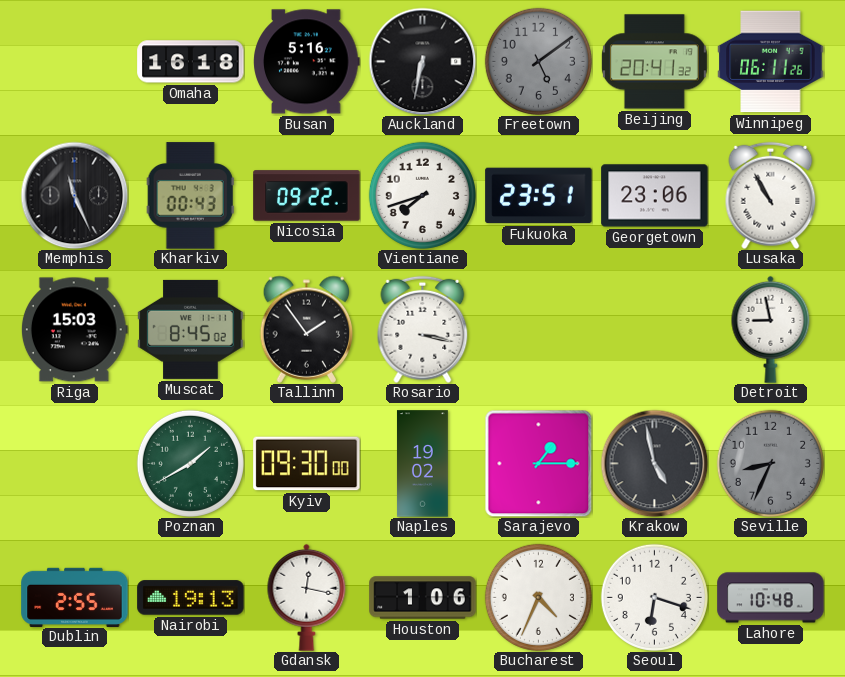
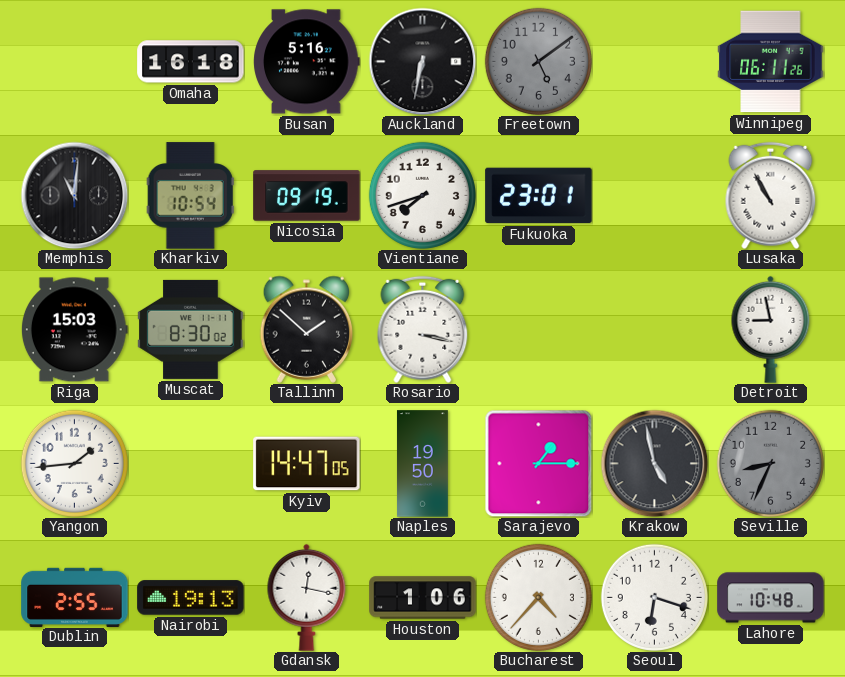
Beijing: 20:41 -> none (654, 62)
Memphis: 11:26 -> 11:01 (74, 195)
Kharkiv: 00:43 -> 10:54 (190, 196)
Nicosia: 09:22 -> 09:19 (307, 196)
Fukuoka: 23:51 -> 23:01 (539, 196)
Georgetown: 23:06 -> none (655, 196)
Muscat: 8:45 -> 8:30 (191, 329)
Tallinn: 1:54 -> 1:52 (307, 329)
Yangon: none -> 1:44 (74, 463)
Poznan: 1:40 -> none (190, 463)
Kyiv: 09:30 -> 14:47 (307, 464)
Naples: 19:02 -> 19:50 (422, 464)
Bucharest: 4:34 -> 4:37 (538, 597)
